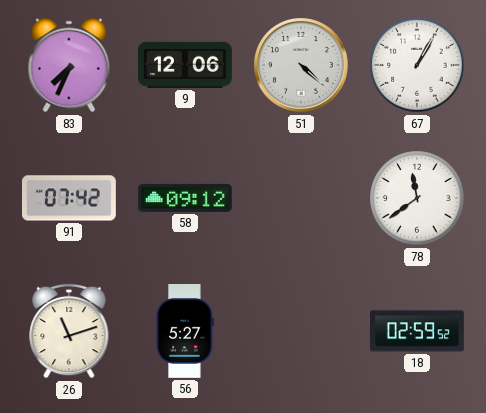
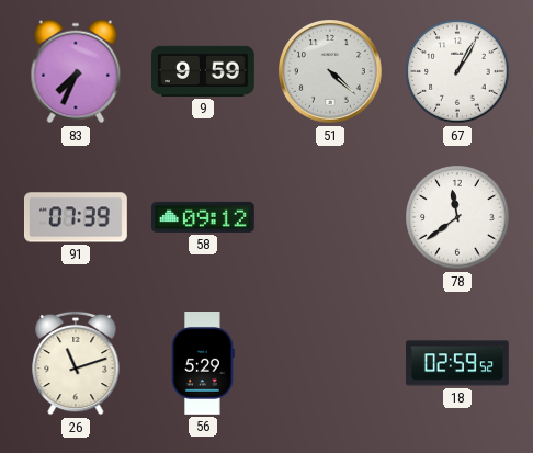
9: 12:06 -> 9:59 (204, 71)
91: 07:42 -> 07:39 (77, 217)
56: 5:27 -> 5:29 (203, 364)
